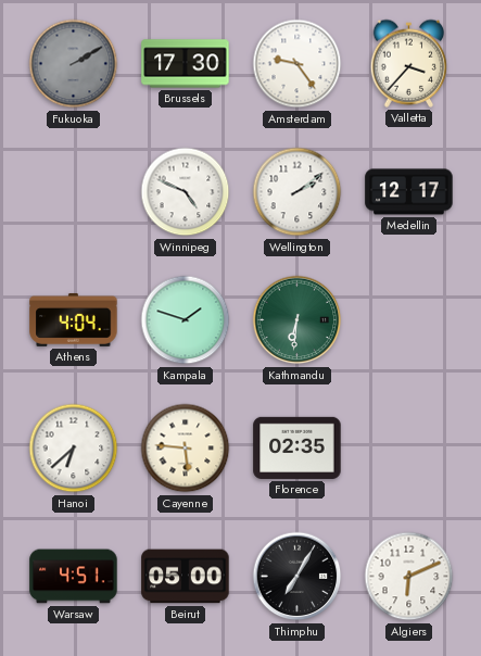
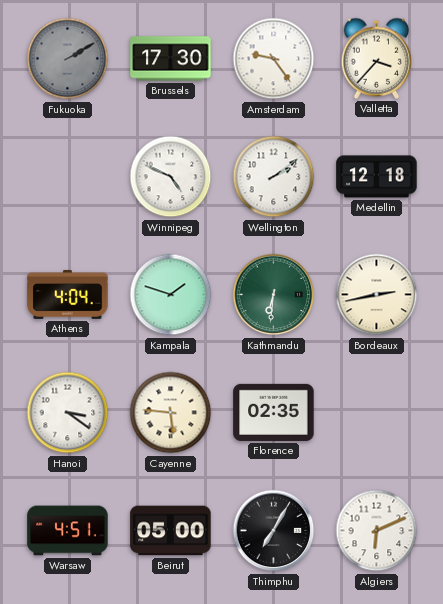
Medellin: 12:17 -> 12:18 (377, 177)
Bordeaux: none -> 2:43 (377, 295)
Hanoi: 6:38 -> 3:21 (68, 413)
